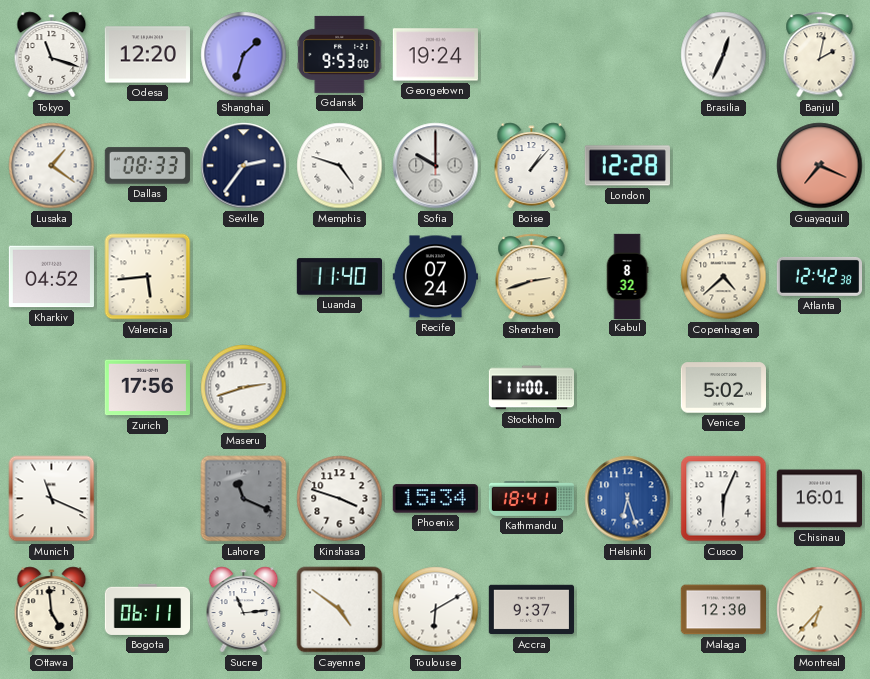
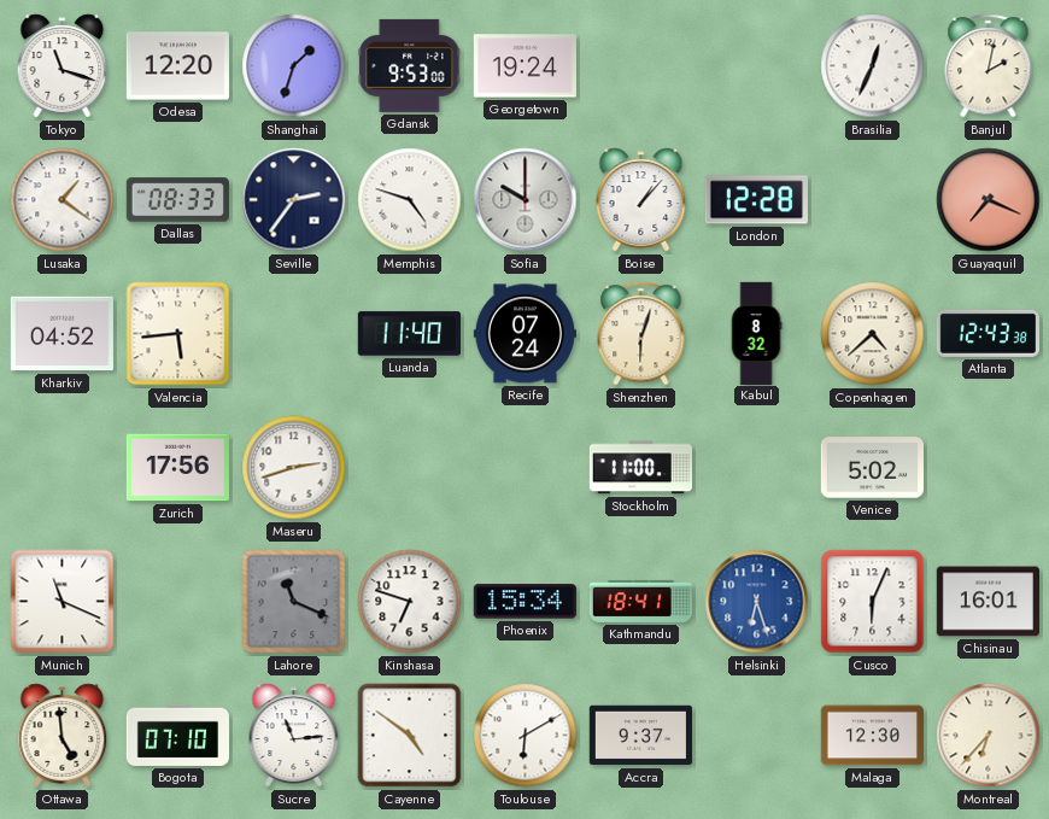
Shenzhen: 2:42 -> 6:03 (641, 334)
Atlanta: 12:42 -> 12:43 (988, 333)
Kinshasa: 3:48 -> 6:48 (410, 602)
Bogota: 06:11 -> 07:10 (177, 735)
